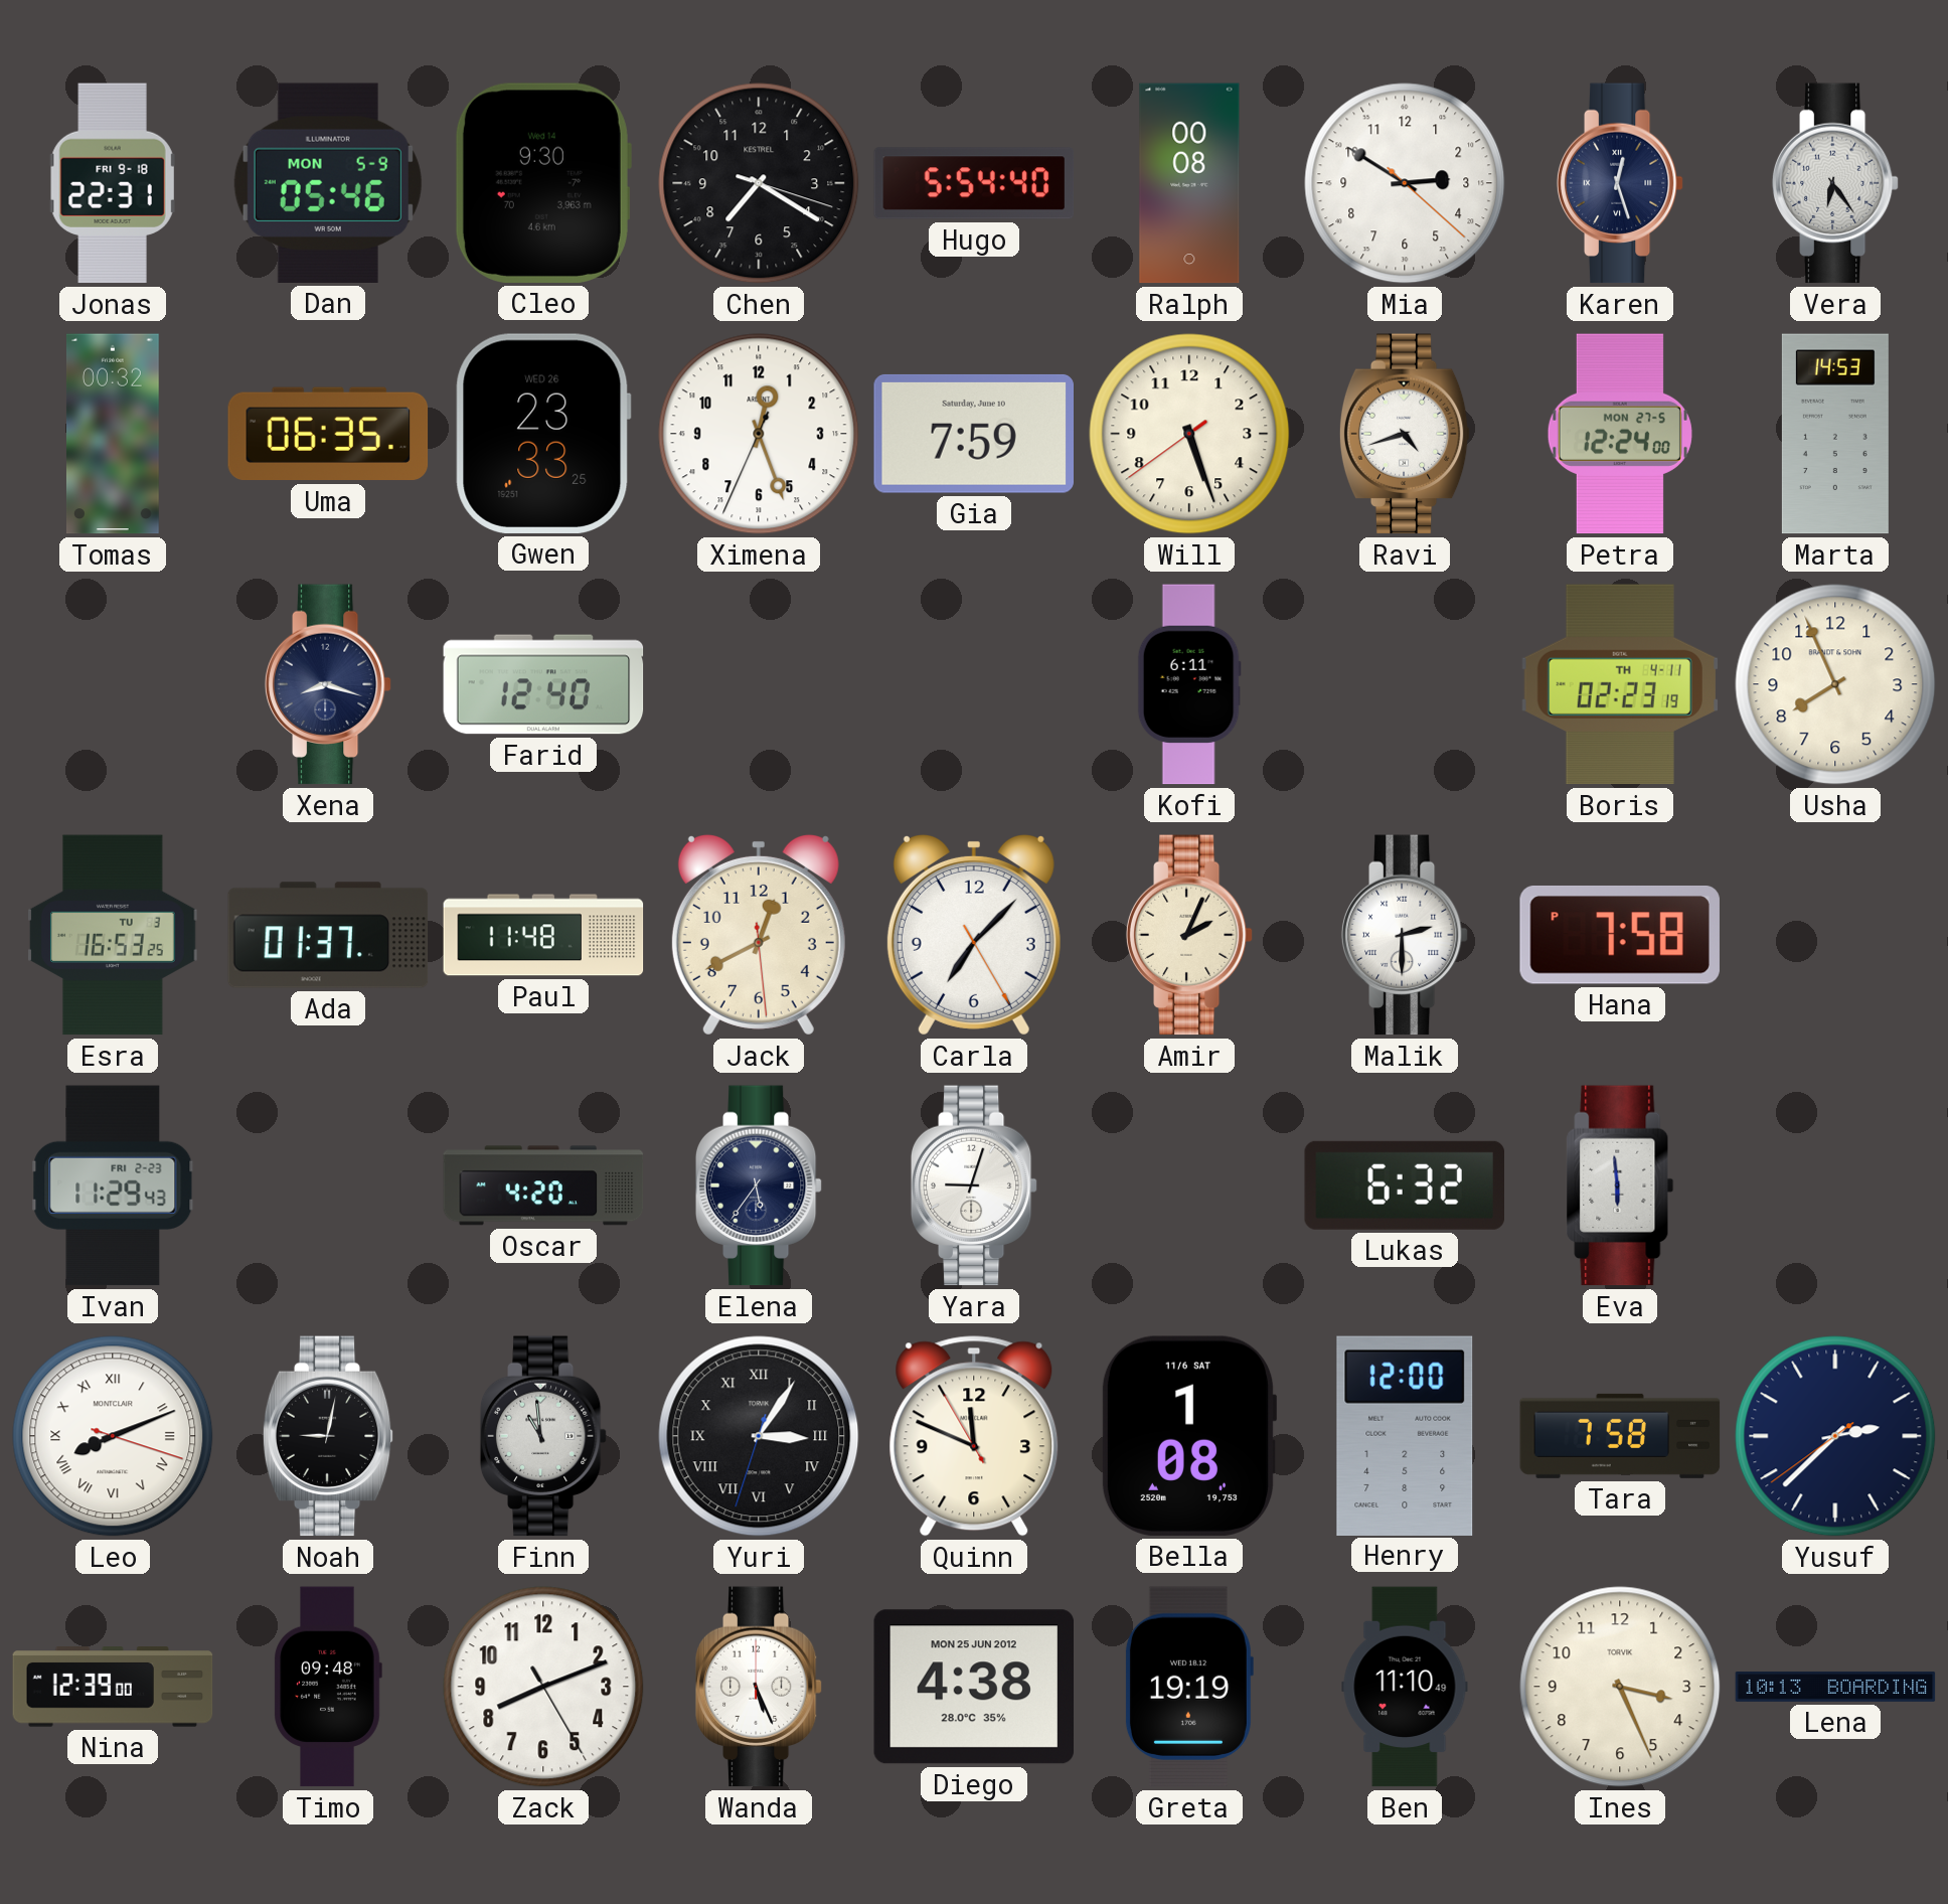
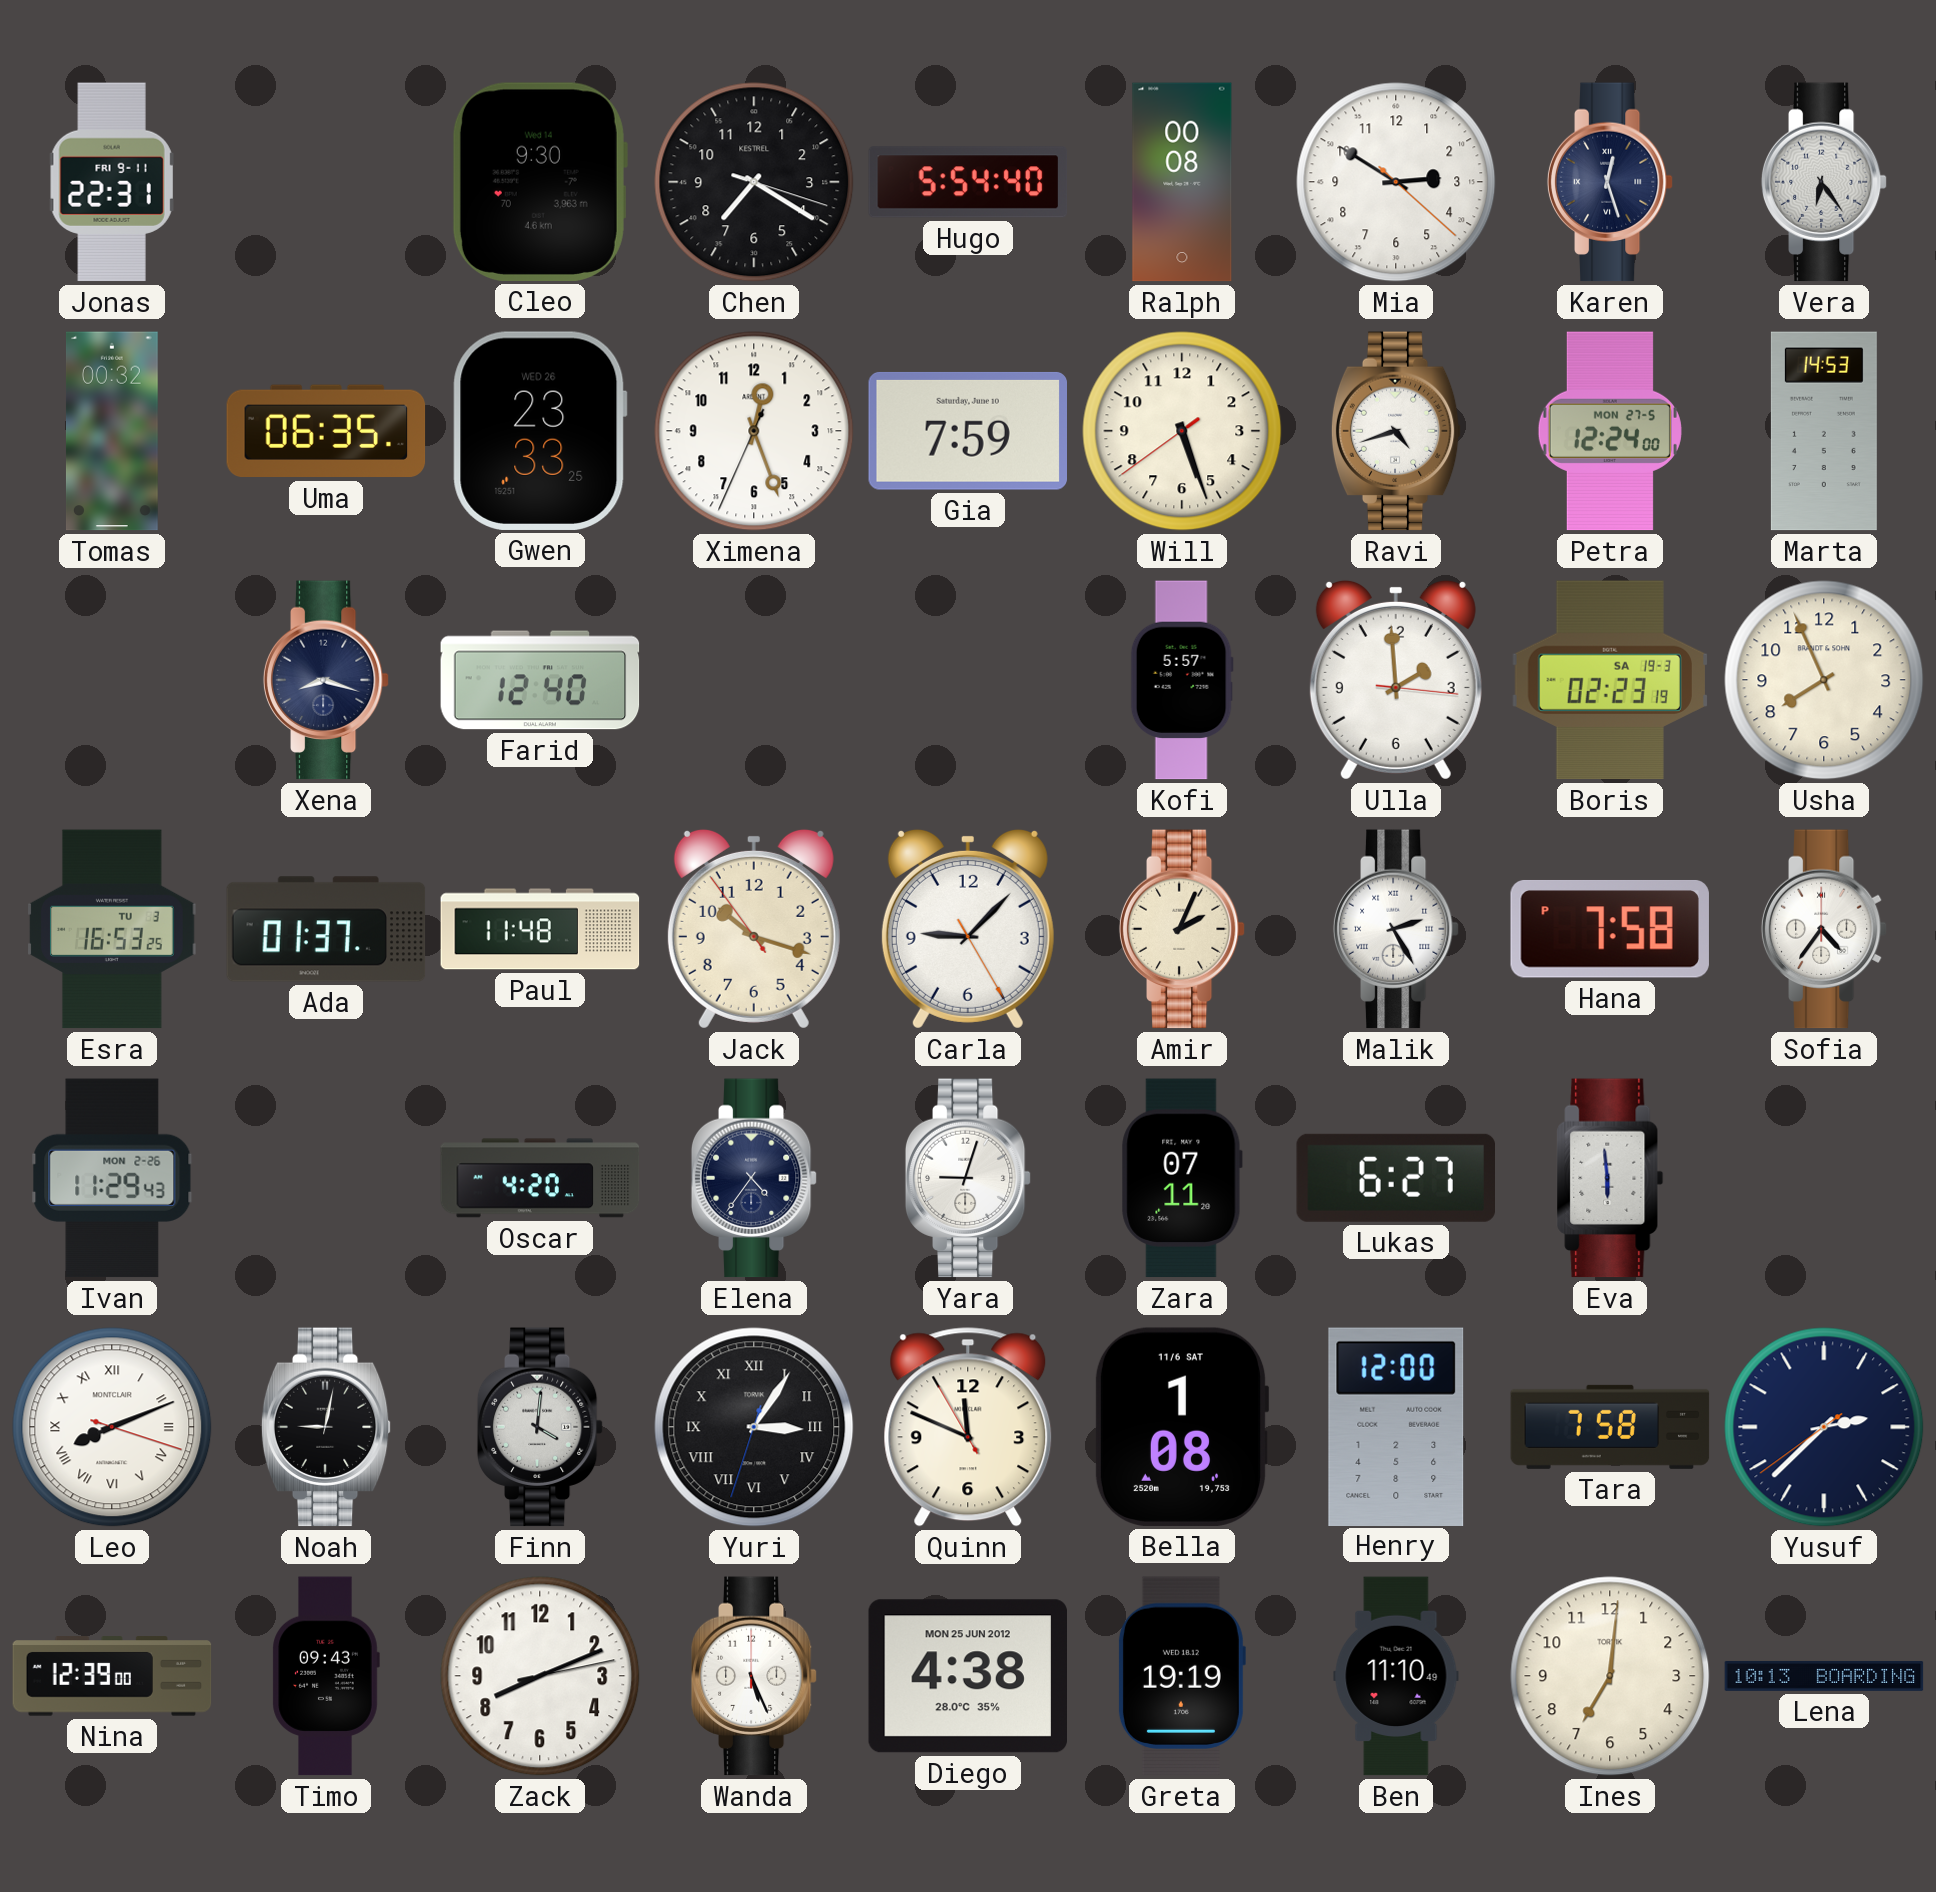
Jonas date: FRI 9-18 -> FRI 9-11 (112, 182)
Dan: 05:46 -> none (328, 183)
Kofi: 6:11 -> 5:57 (1182, 680)
Ulla: none -> 1:59 (1396, 680)
Boris date: TH 4-11 -> SA 19-3 (1610, 680)
Jack: 12:40 -> 10:17 (754, 929)
Carla: 7:07 -> 9:07 (968, 929)
Malik: 2:30 -> 2:25 (1396, 929)
Sofia: none -> 4:36 (1824, 929)
Ivan date: FRI 2-23 -> MON 2-26 (112, 1178)
Elena: 5:36 -> 4:36 (754, 1178)
Zara: none -> 07:11 (1182, 1178)
Lukas: 6:32 -> 6:27 (1395, 1178)
Finn: 10:59 -> 4:01 (540, 1427)
Timo: 09:48 -> 09:43 (326, 1676)
Zack: 8:11:25 -> 8:11:13 (540, 1676)
Ines: 3:26 -> 7:01 (1610, 1676)
